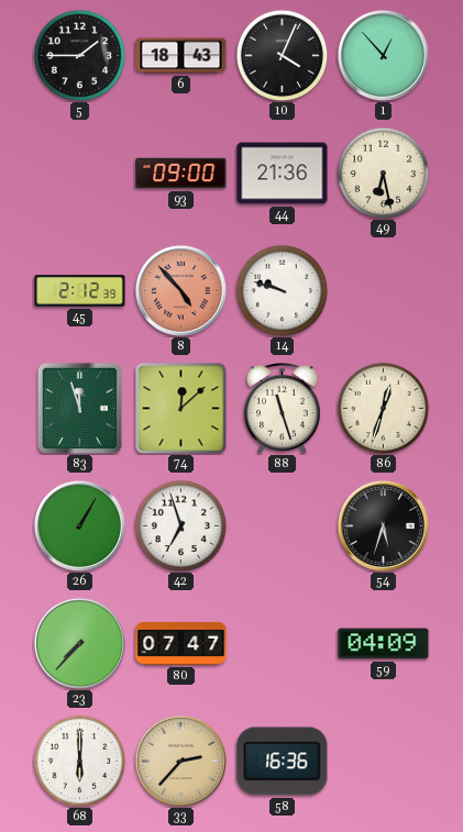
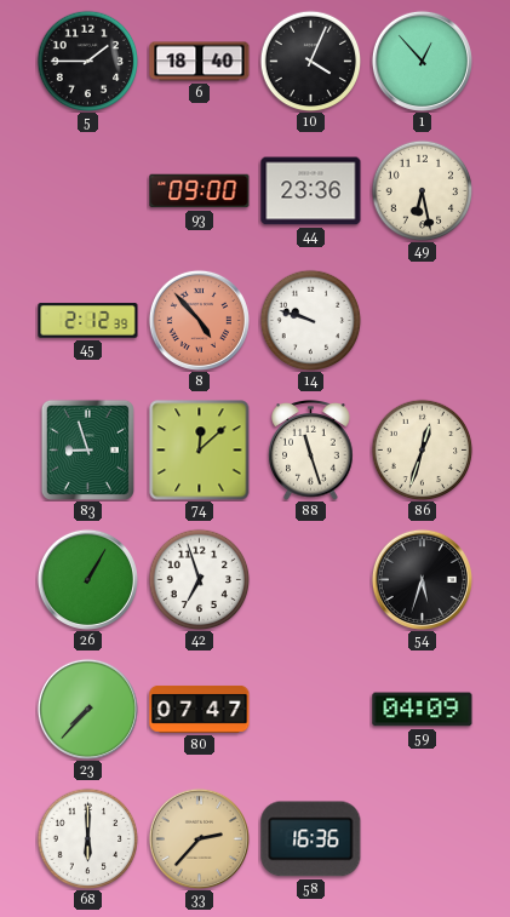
6: 18:43 -> 18:40 (200, 62)
44: 21:36 -> 23:36 (311, 191)
83: 11:57 -> 8:57 (87, 449)
